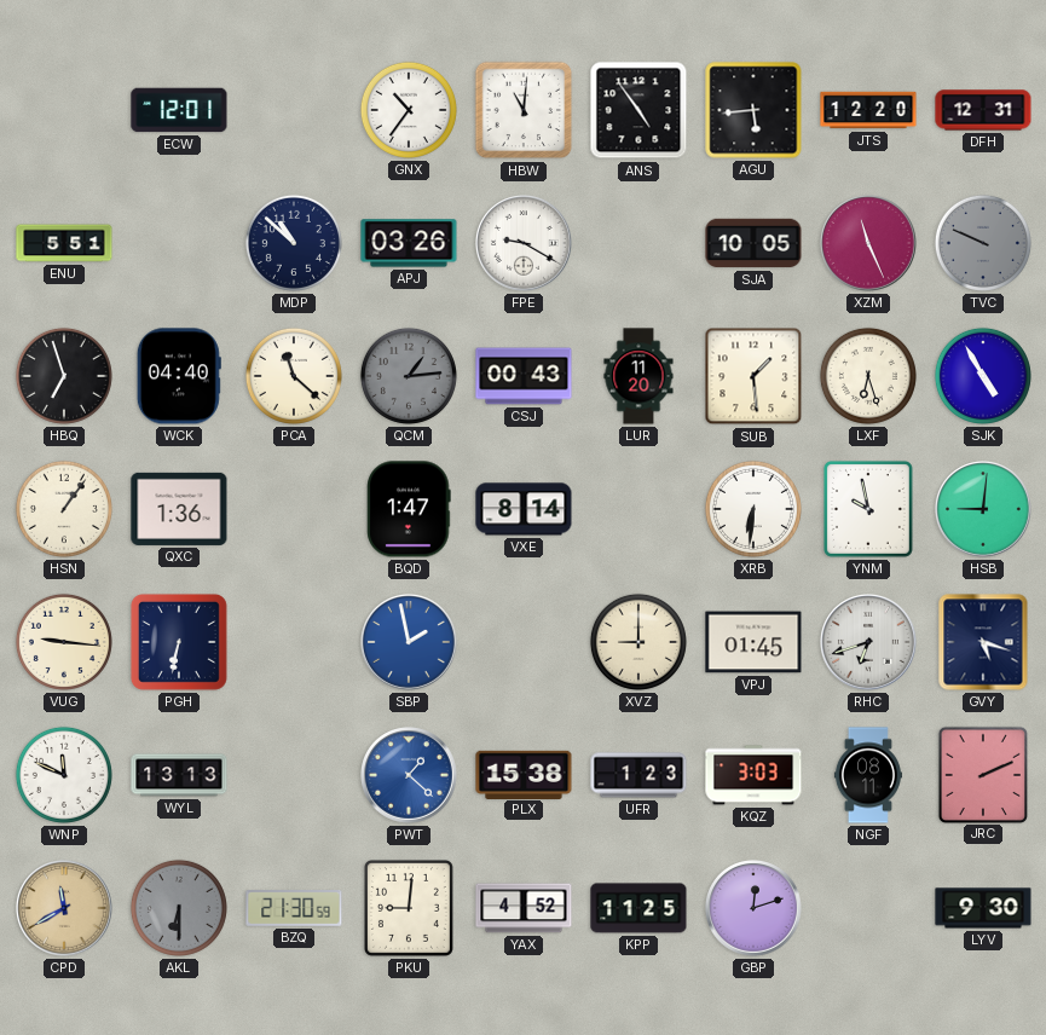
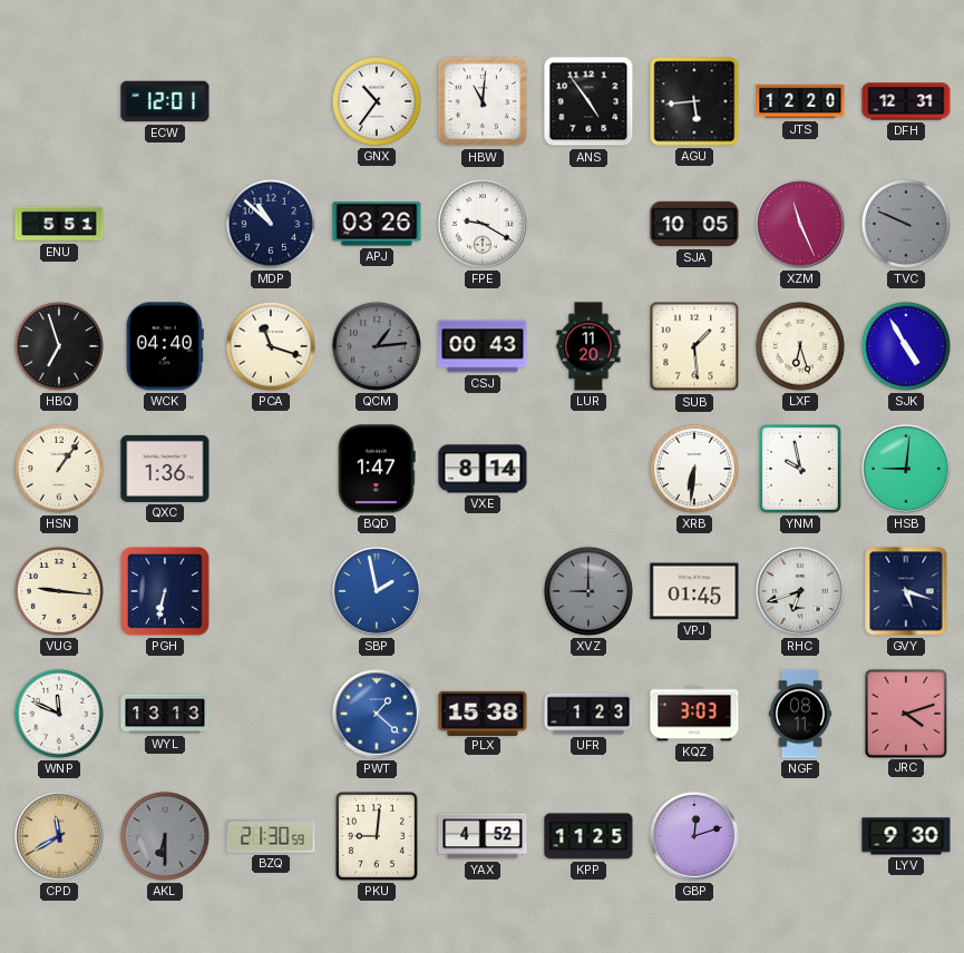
PCA: 11:22 -> 11:18 (271, 346)
XVZ dial: cream -> grey (588, 591)
JRC: 2:11 -> 4:12 (905, 713)
